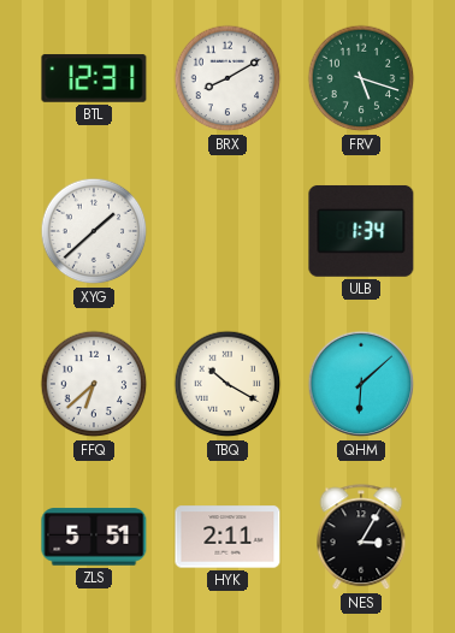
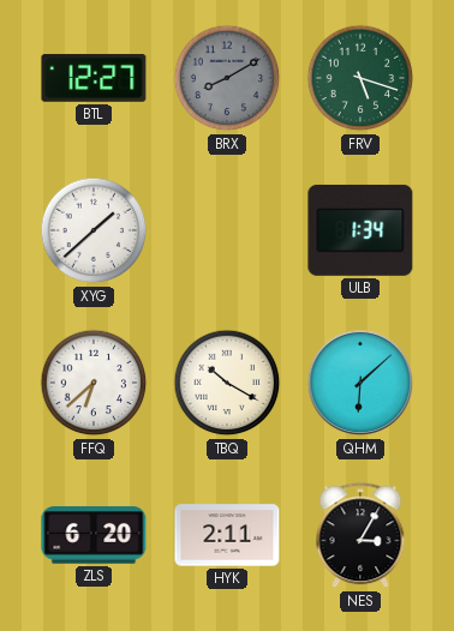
BTL: 12:31 -> 12:27 (94, 78)
BRX dial: white -> grey (227, 78)
ZLS: 5:51 -> 6:20 (94, 535)
